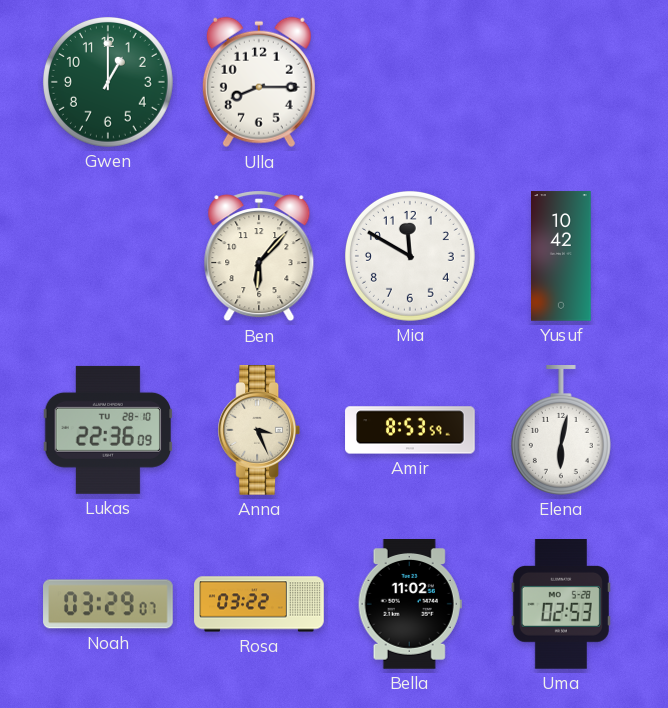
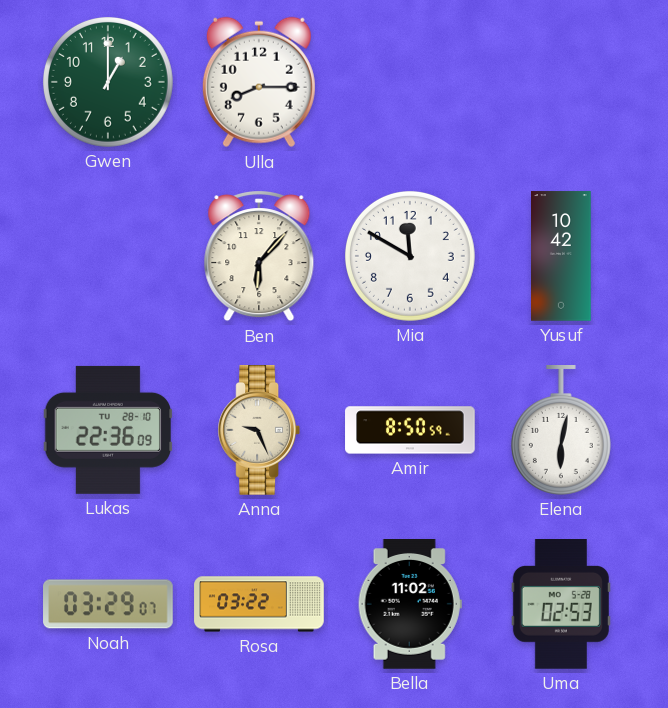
Anna: 3:26 -> 9:26 (258, 431)
Amir: 8:53 -> 8:50 (410, 430)
